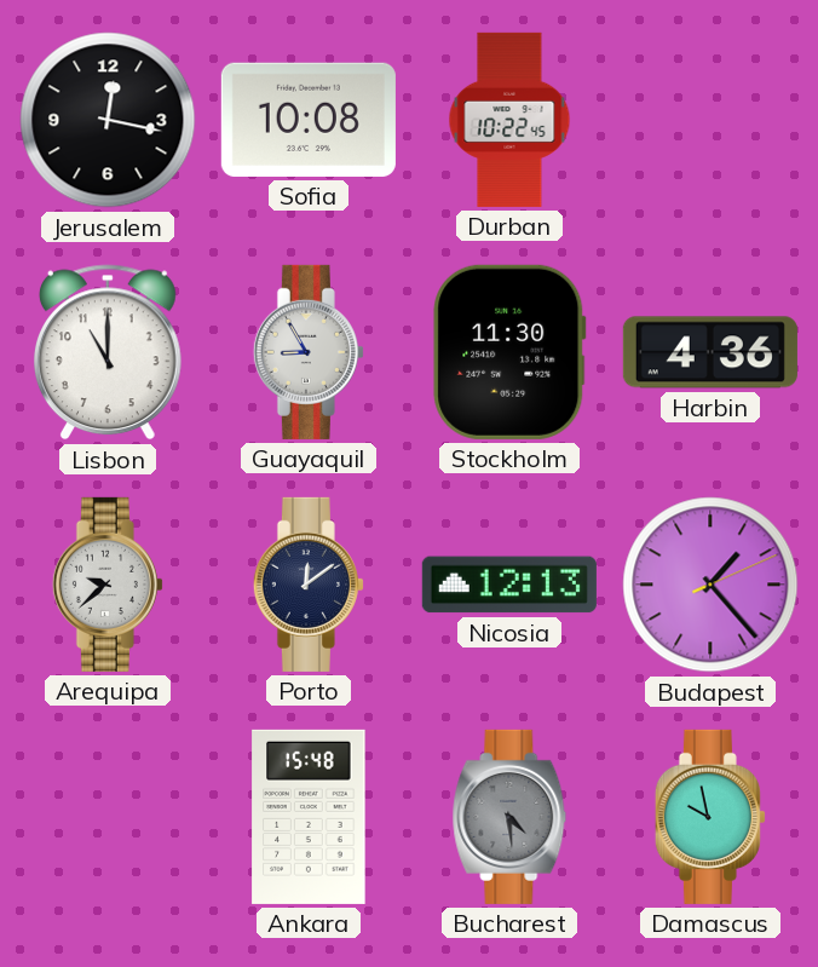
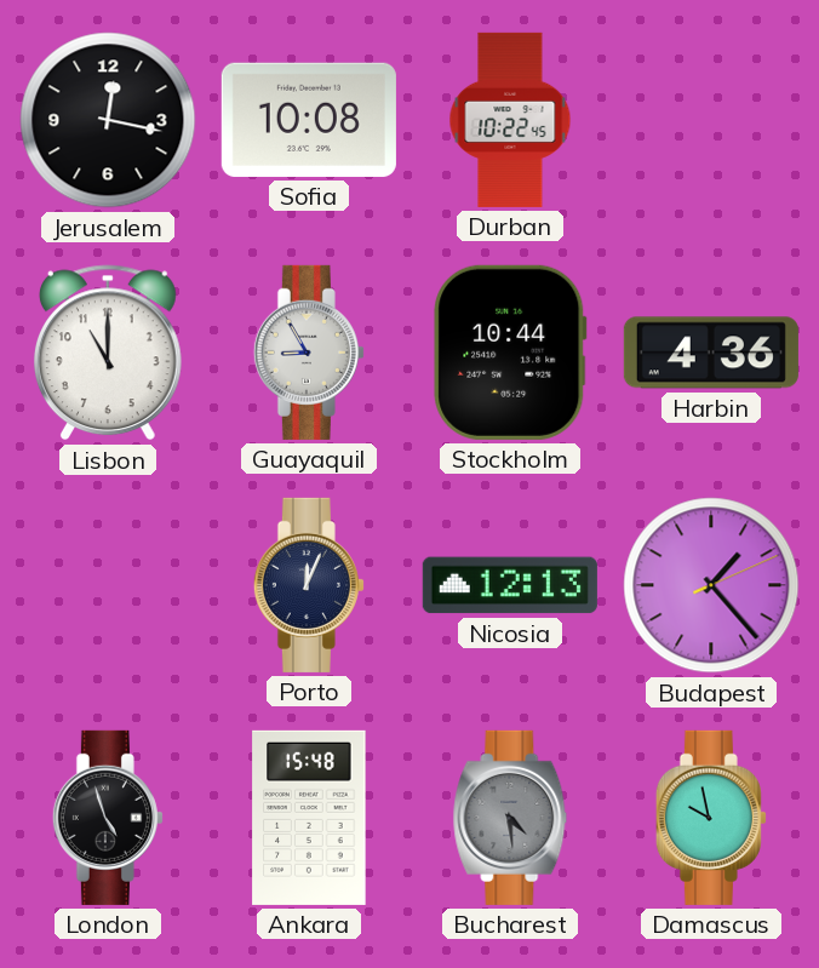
Stockholm: 11:30 -> 10:44 (510, 353)
Arequipa: 9:38 -> none (108, 585)
Porto: 12:09 -> 12:04 (309, 585)
London: none -> 4:57 (108, 818)
